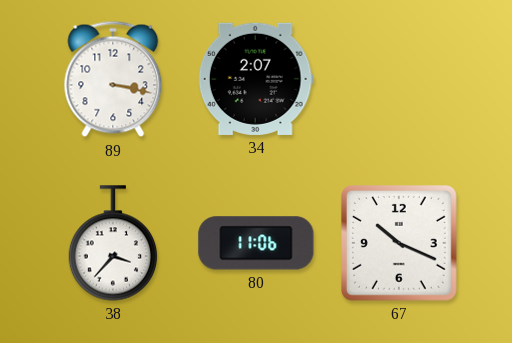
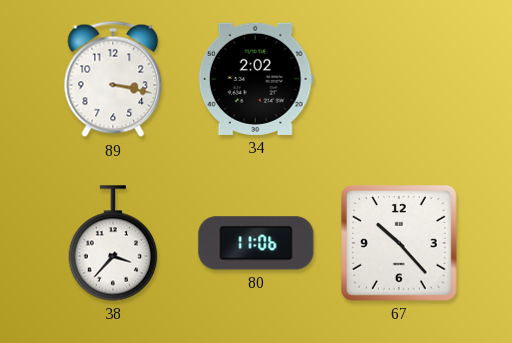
34: 2:07 -> 2:02 (256, 79)
67: 10:19 -> 10:23 (400, 244)
